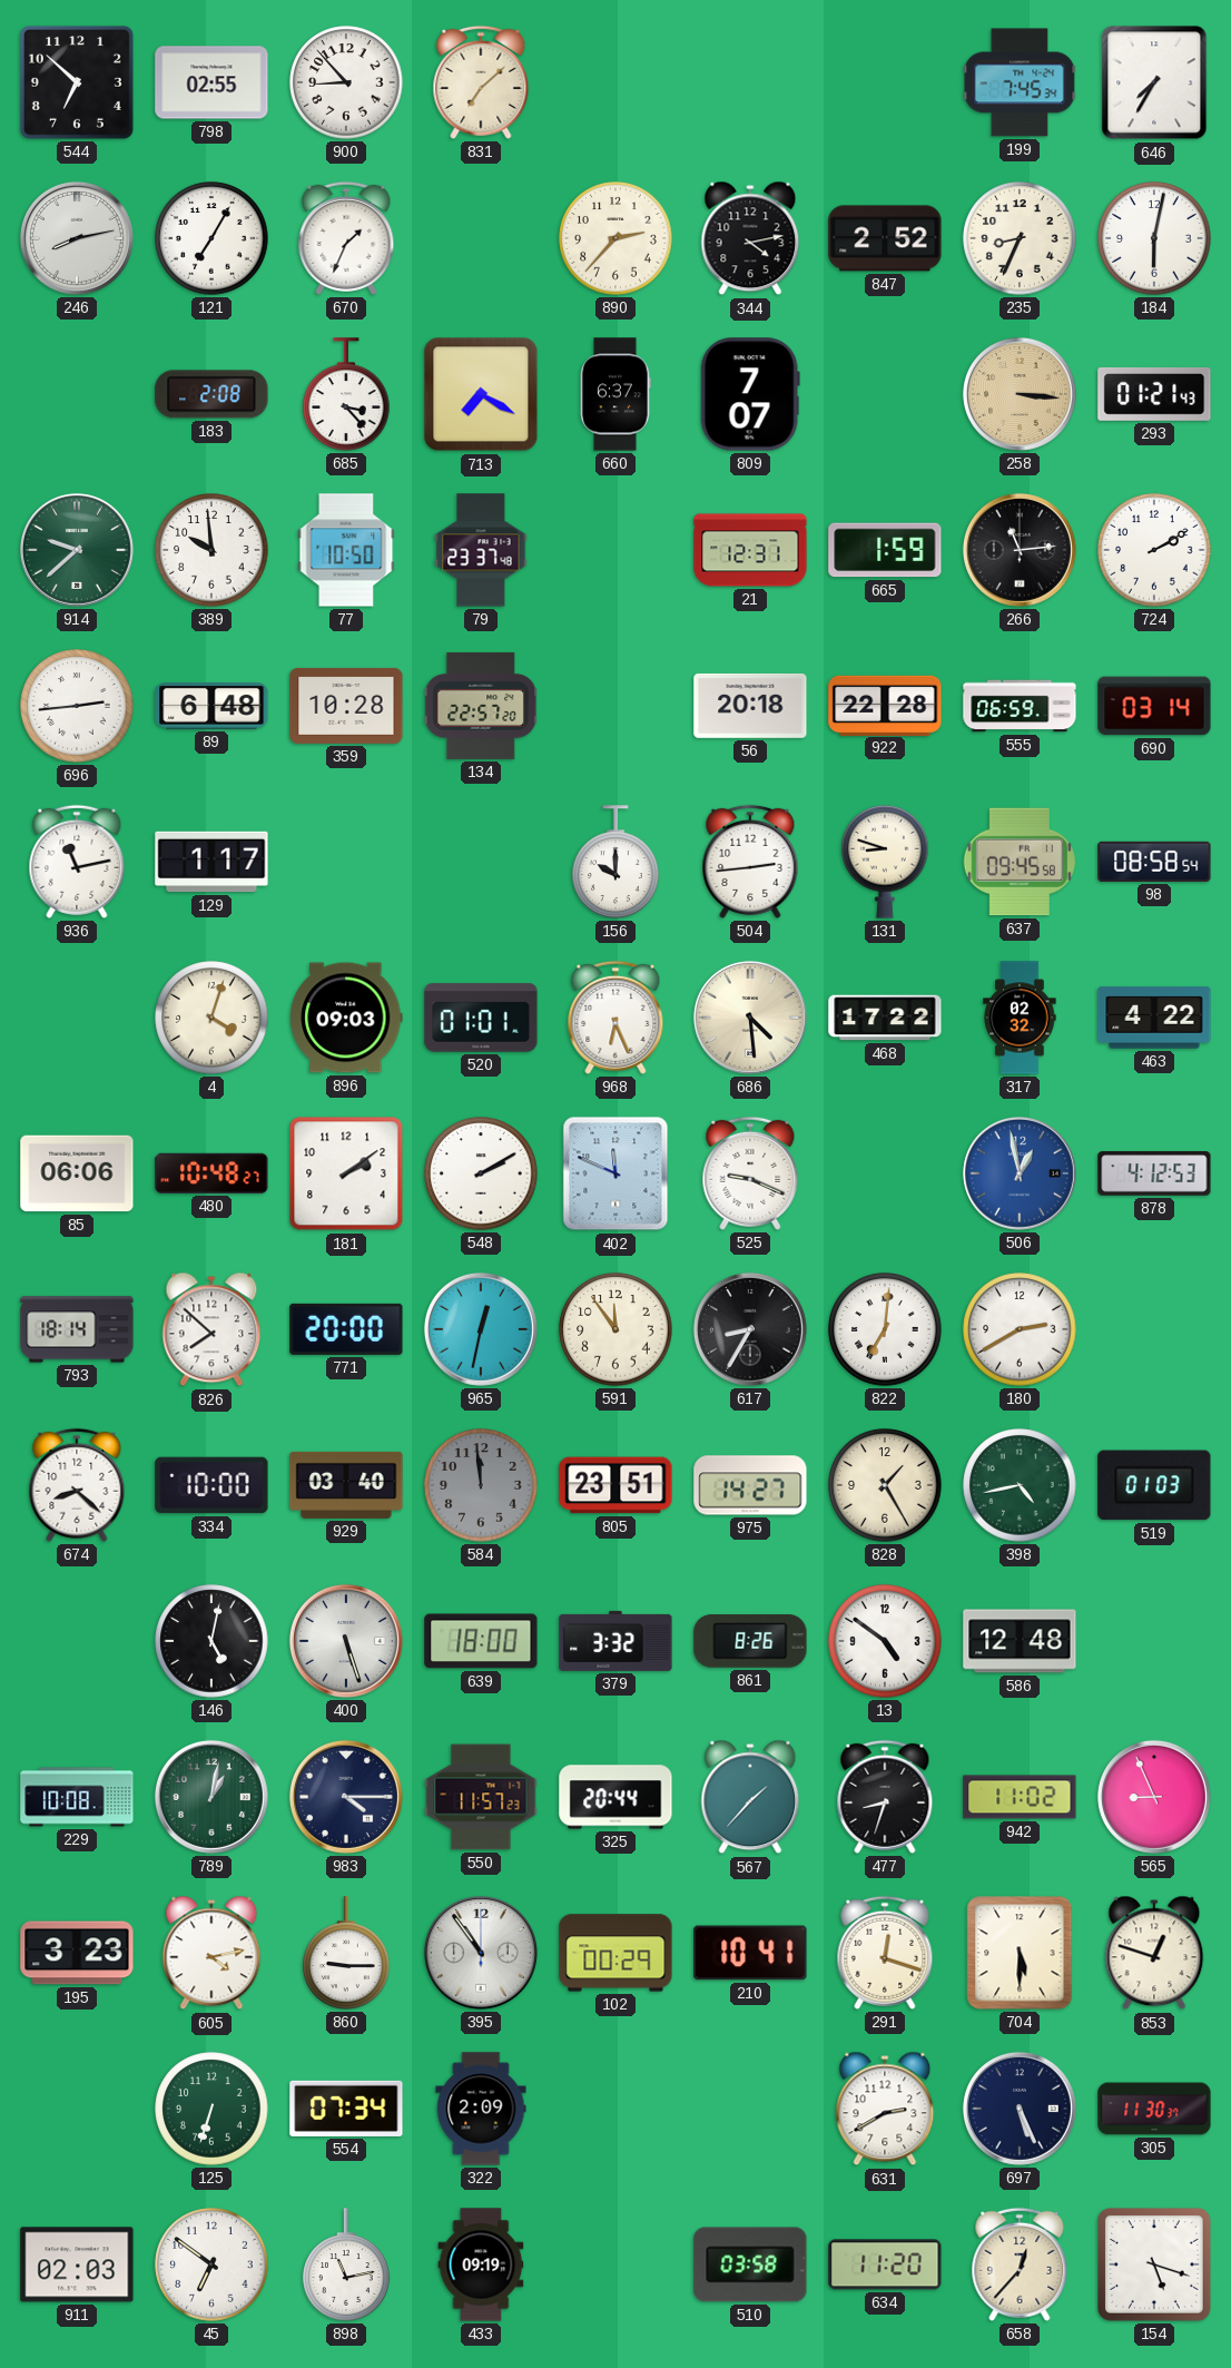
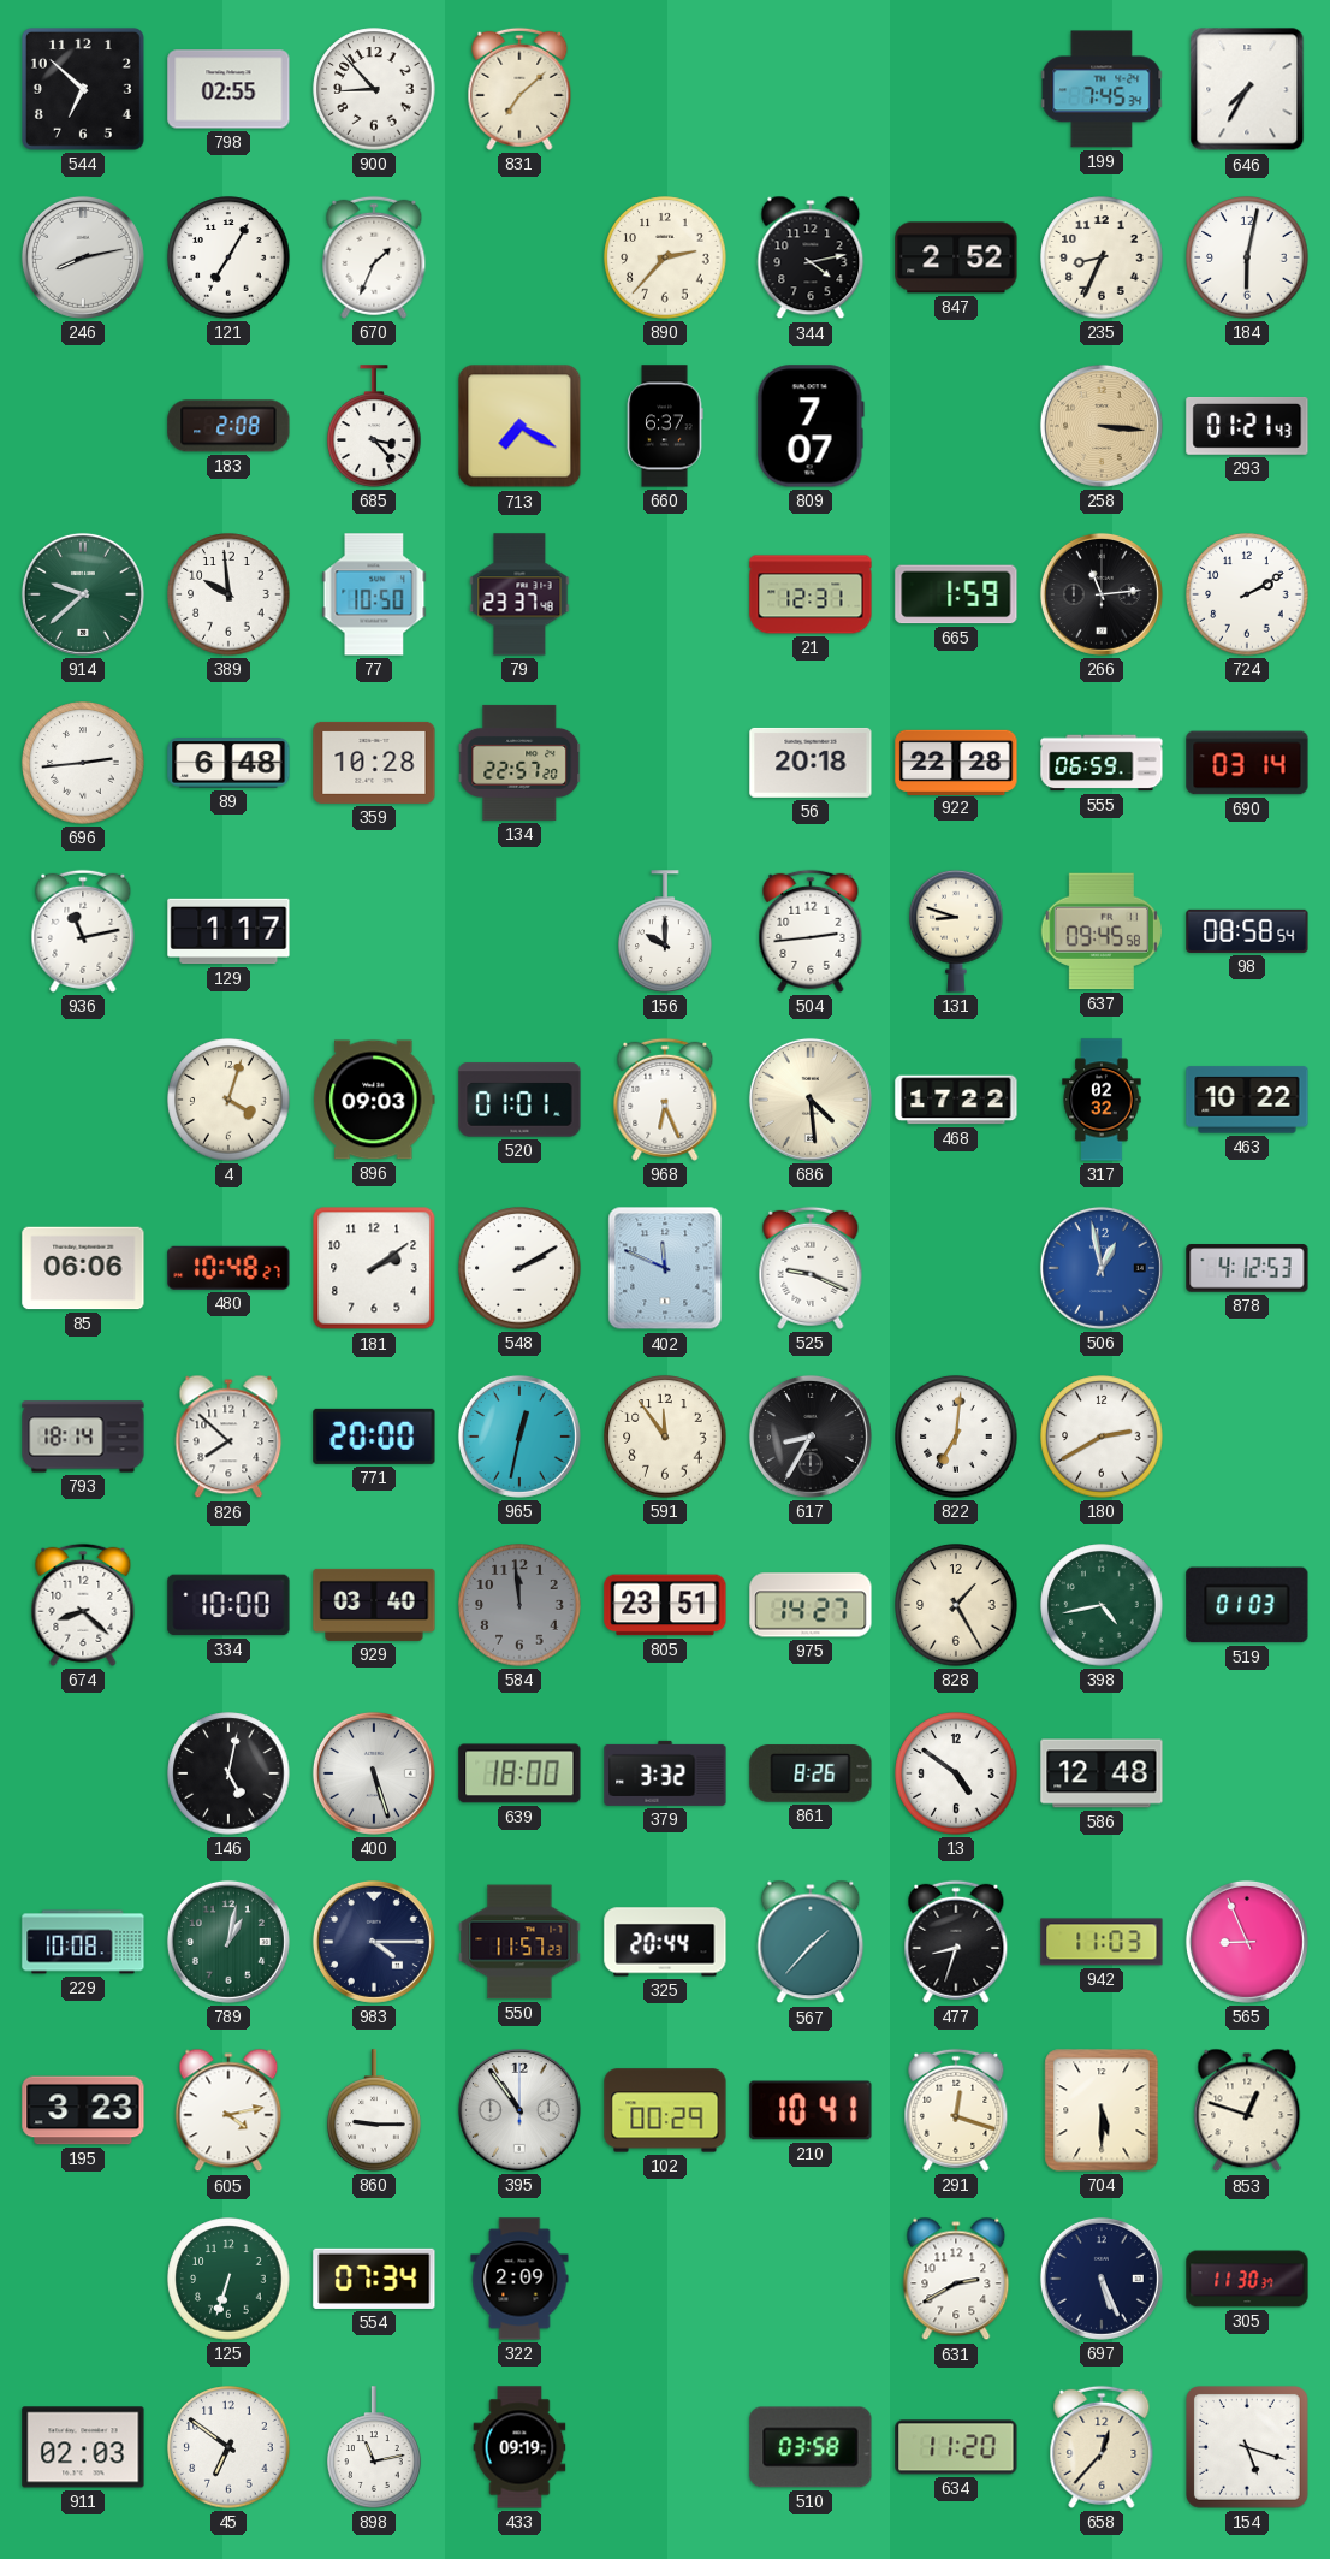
463: 4:22 -> 10:22 (1247, 1100)
942: 11:02 -> 11:03 (1102, 1942)
